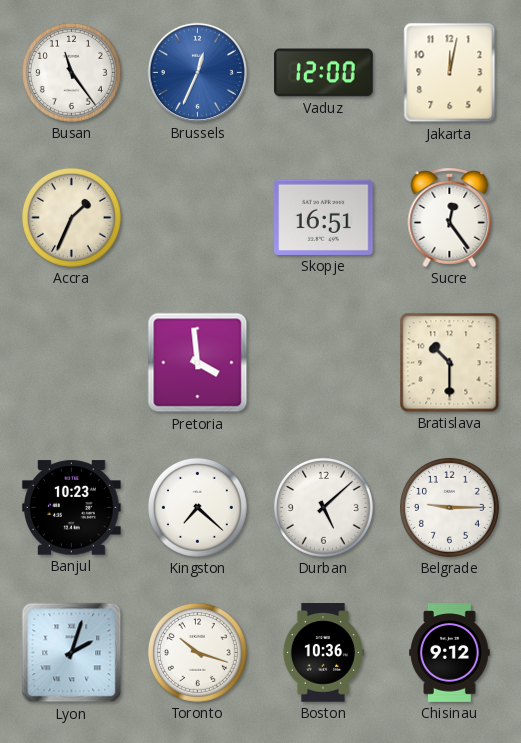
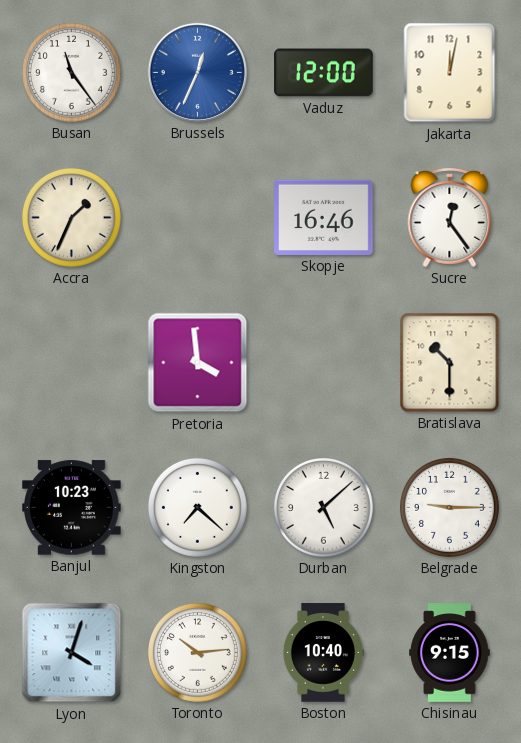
Skopje: 16:51 -> 16:46 (324, 217)
Lyon: 2:03 -> 4:03 (72, 653)
Toronto: 10:18 -> 10:14 (197, 652)
Boston: 10:36 -> 10:40 (323, 653)
Chisinau: 9:12 -> 9:15 (450, 653)
